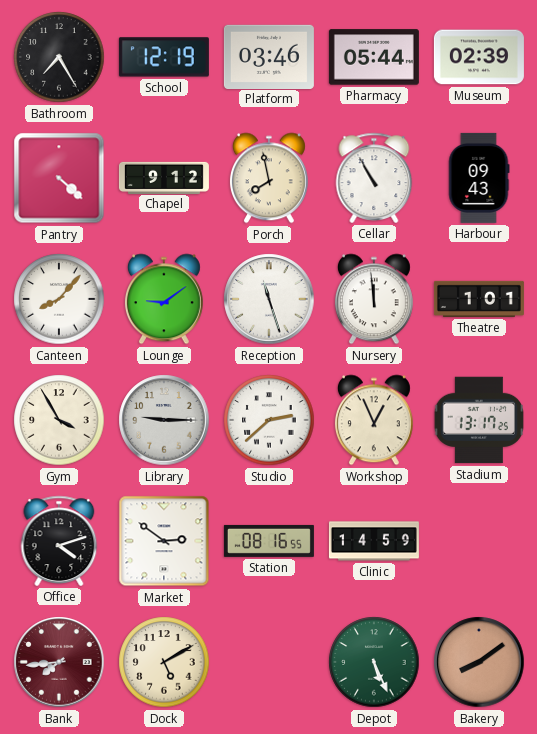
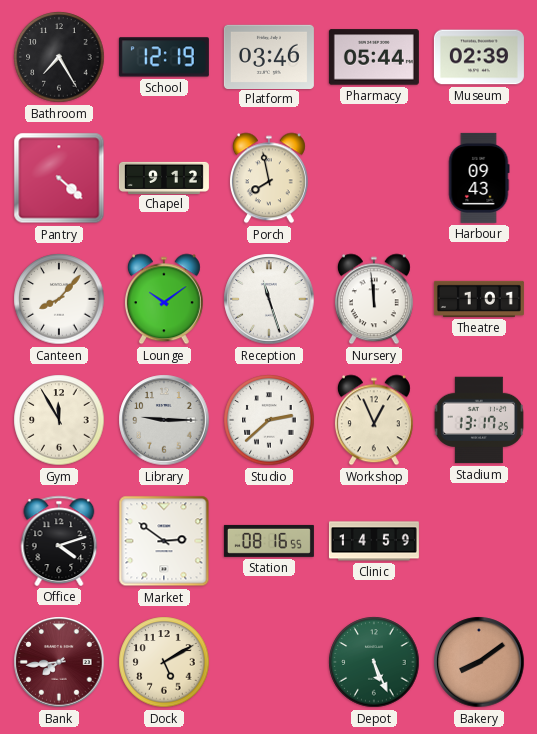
Cellar: 10:55 -> none (374, 178)
Lounge: 9:09 -> 10:09 (164, 299)
Gym: 3:55 -> 11:55 (59, 420)
